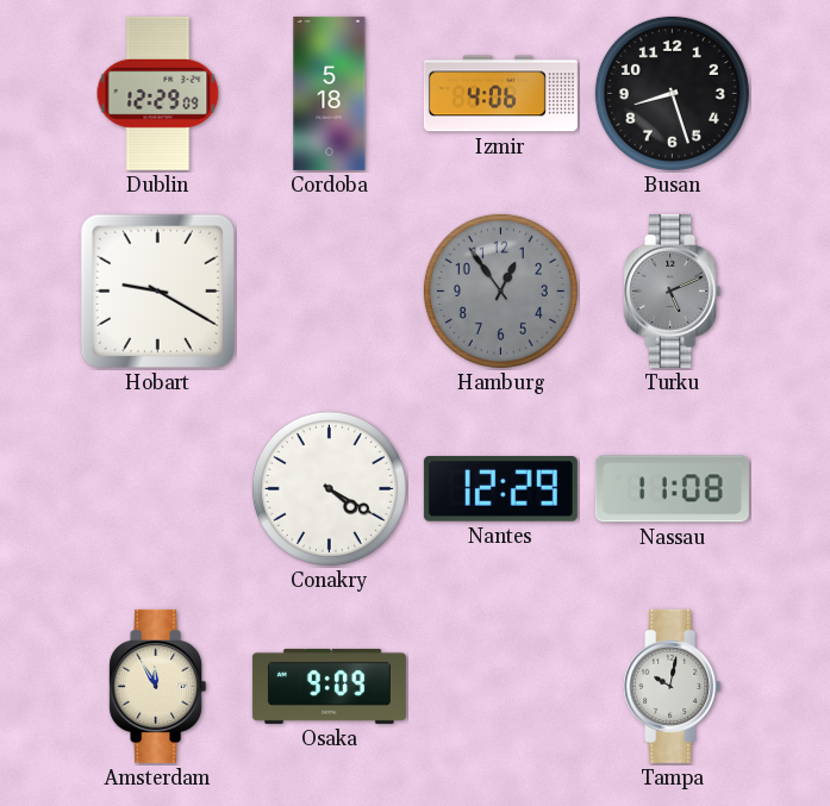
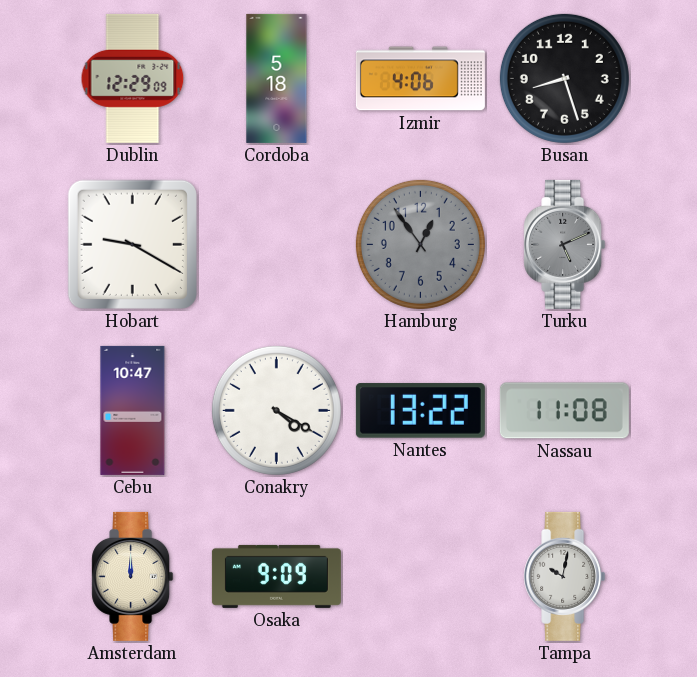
Cebu: none -> 10:47 (133, 410)
Nantes: 12:29 -> 13:22 (420, 411)
Amsterdam: 11:55 -> 12:00 (133, 576)
